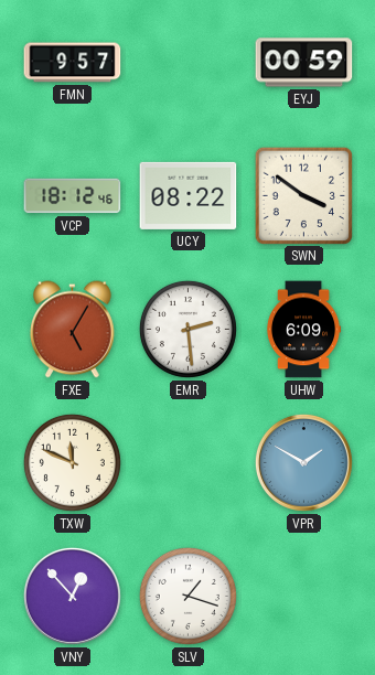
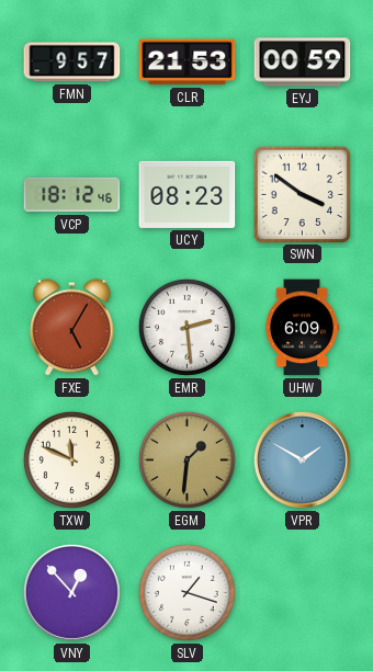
CLR: none -> 21:53 (188, 62)
UCY: 08:22 -> 08:23 (188, 194)
EGM: none -> 1:31 (187, 459)
